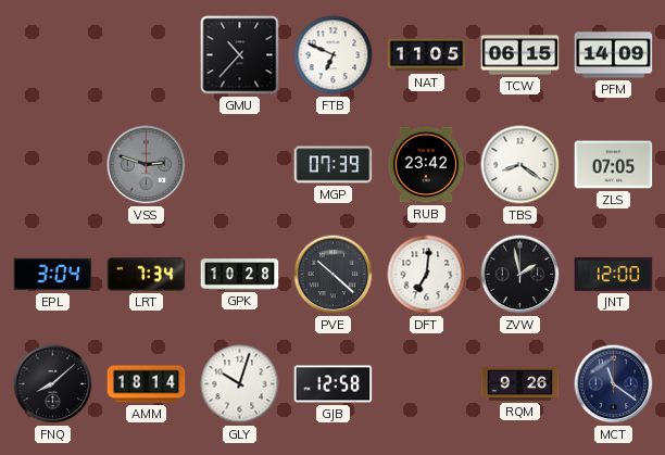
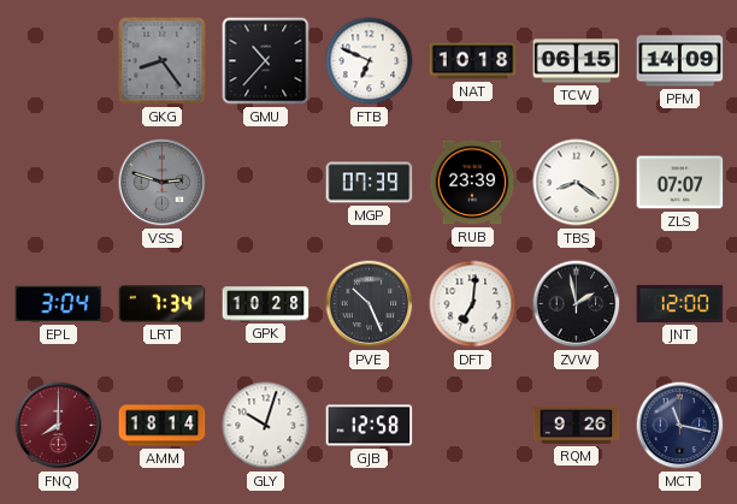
GKG: none -> 8:24 (163, 61)
NAT: 11:05 -> 10:18 (473, 61)
RUB: 23:42 -> 23:39 (472, 183)
ZLS: 07:05 -> 07:07 (680, 183)
PVE: 10:22 -> 10:26 (370, 304)
FNQ: 8:08 -> 8:00 (59, 426)
FNQ dial: black -> burgundy (59, 426)
MCT: 11:21 -> 11:17 (680, 426)
